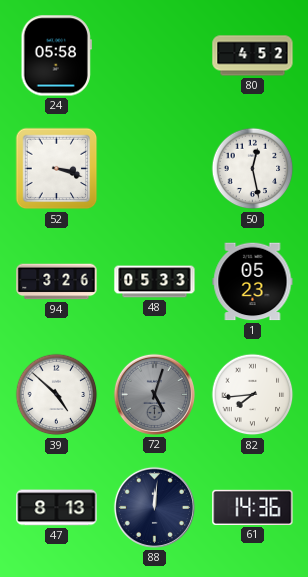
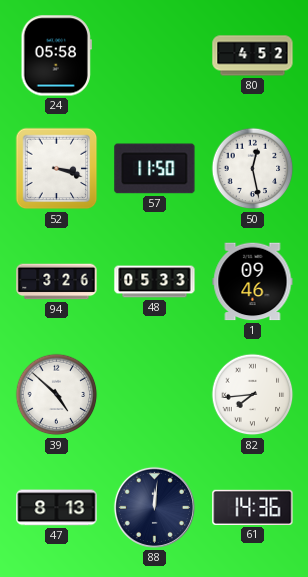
57: none -> 11:50 (155, 169)
1: 05:23 -> 09:46 (253, 282)
72: 5:03 -> none (154, 394)
